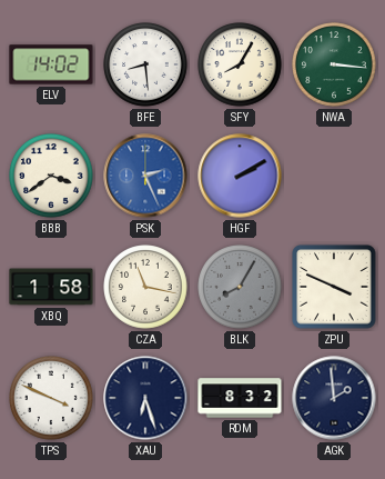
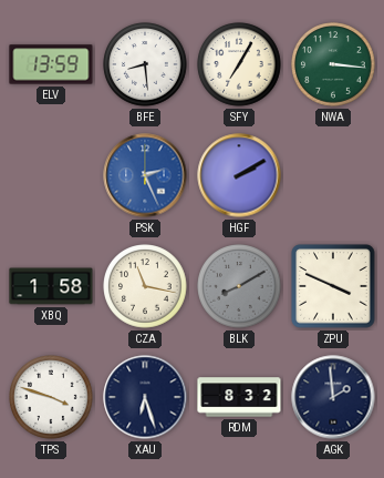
ELV: 14:02 -> 13:59 (51, 64)
SFY: 8:05 -> 7:05 (239, 64)
BBB: 3:39 -> none (51, 176)
BLK: 8:05 -> 8:10 (239, 286)
TPS: 3:49 -> 3:48 (51, 397)
